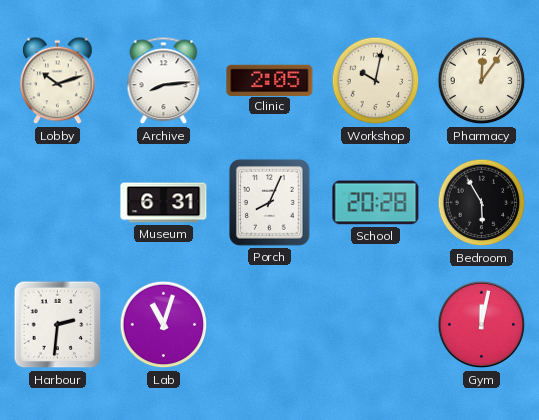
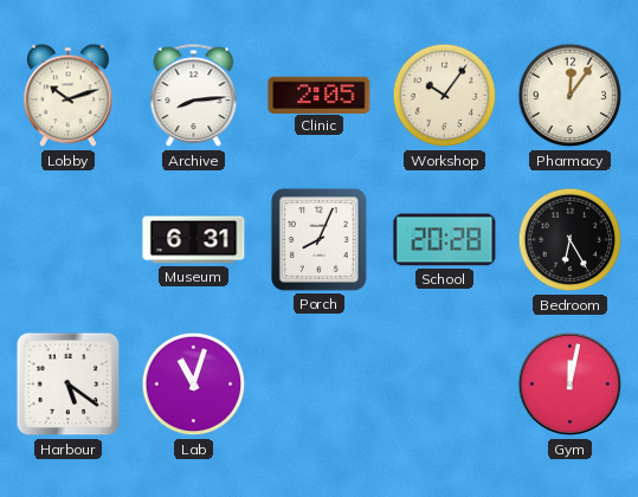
Workshop: 10:02 -> 10:06 (445, 96)
Bedroom: 5:55 -> 6:25 (571, 240)
Harbour: 2:31 -> 5:21 (69, 385)
